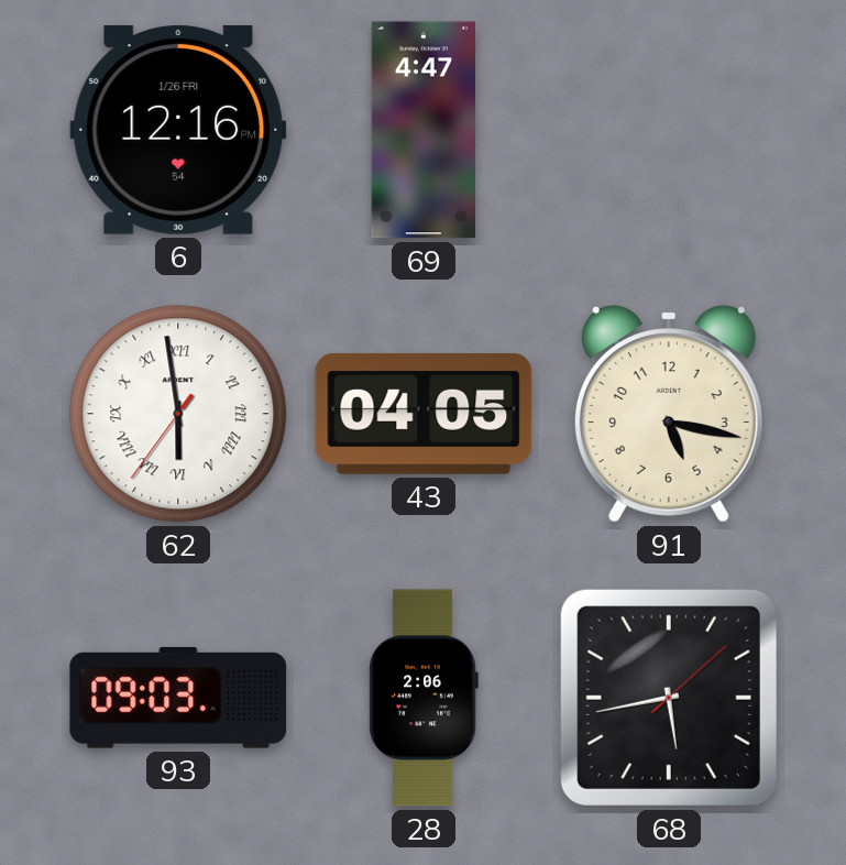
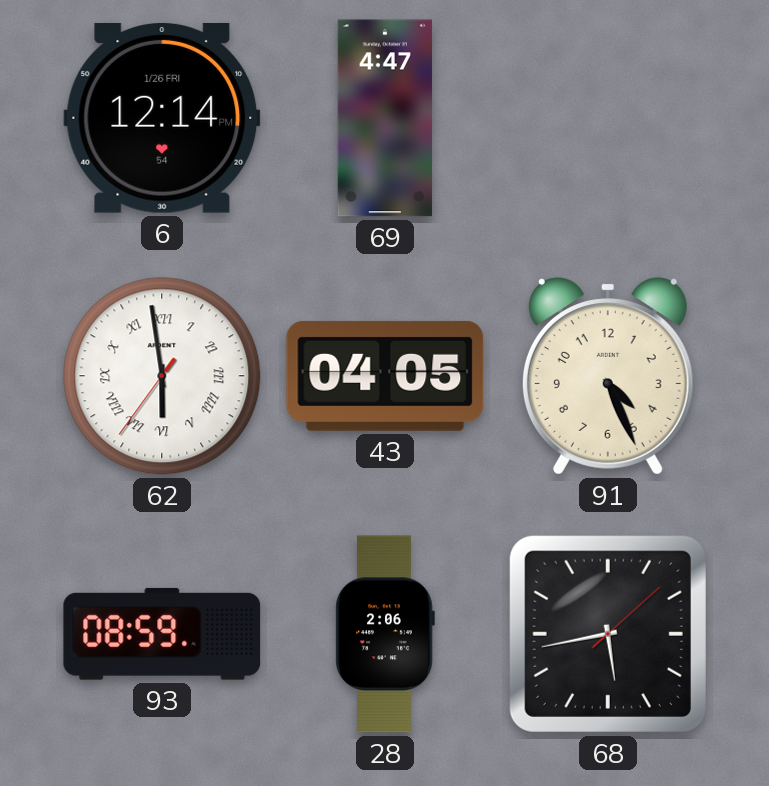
6: 12:16 -> 12:14 (162, 118)
91: 5:17 -> 4:26 (608, 376)
93: 09:03 -> 08:59 (162, 634)
